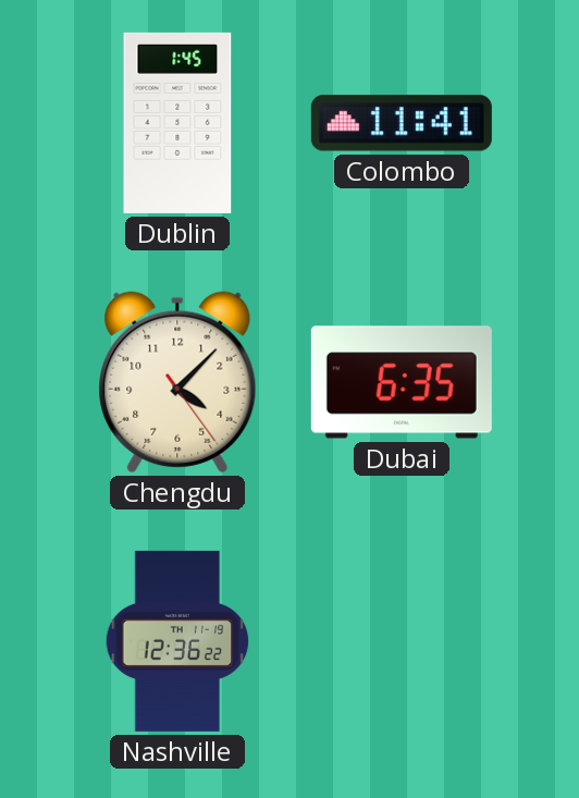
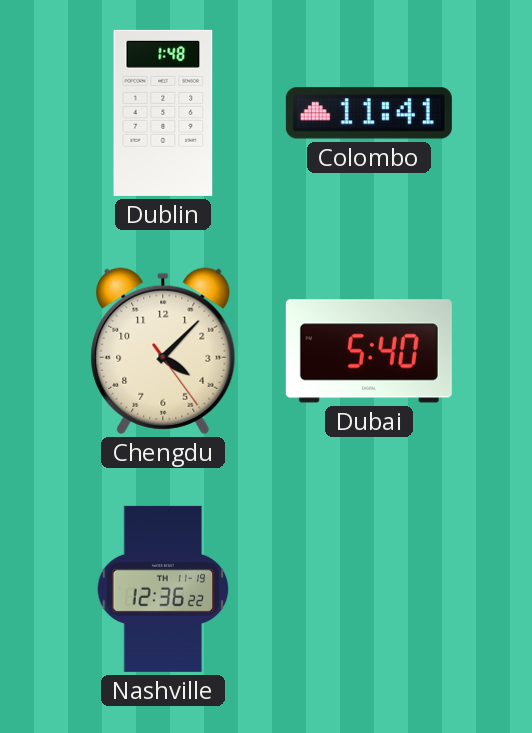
Dublin: 1:45 -> 1:48 (163, 113)
Dubai: 6:35 -> 5:40 (369, 351)
